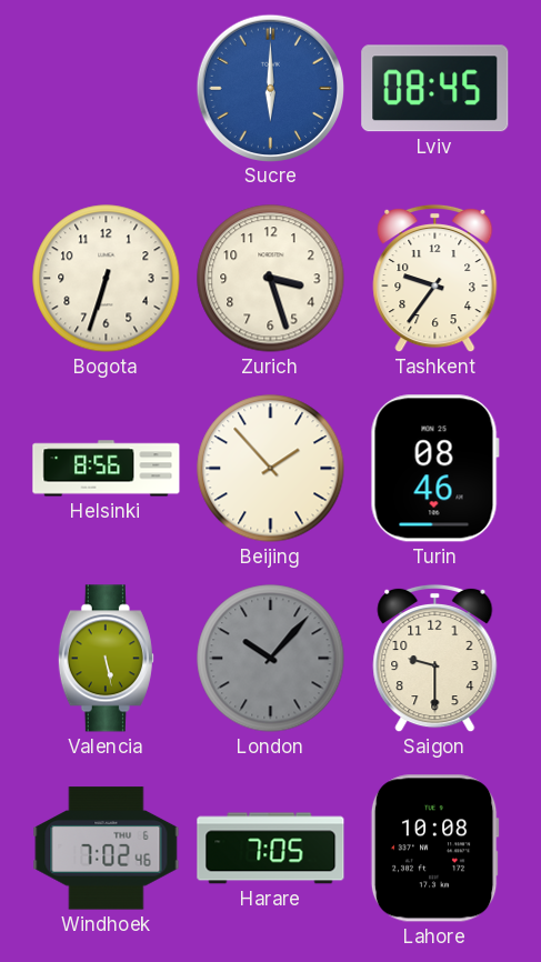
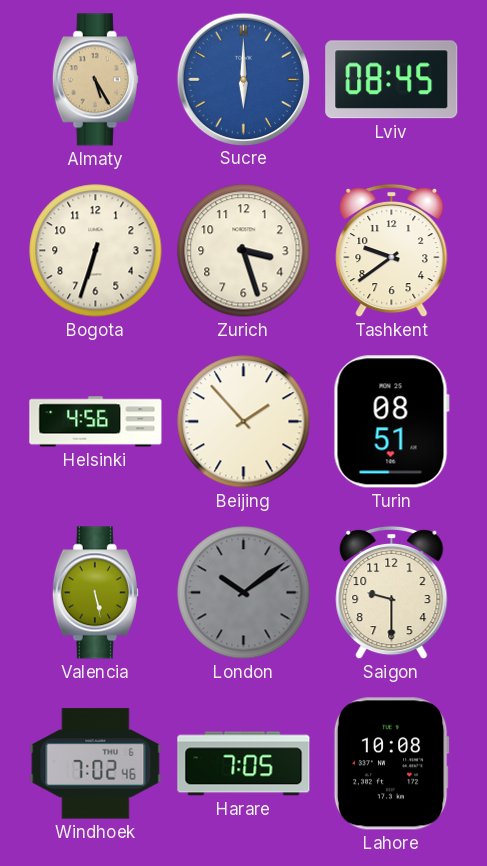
Almaty: none -> 5:25 (95, 80)
Tashkent: 9:36 -> 9:39 (392, 251)
Helsinki: 8:56 -> 4:56 (96, 422)
Turin: 08:46 -> 08:51 (391, 422)
London: 10:07 -> 10:09 (244, 593)
